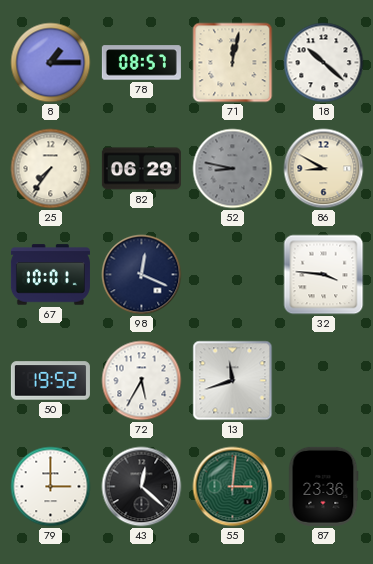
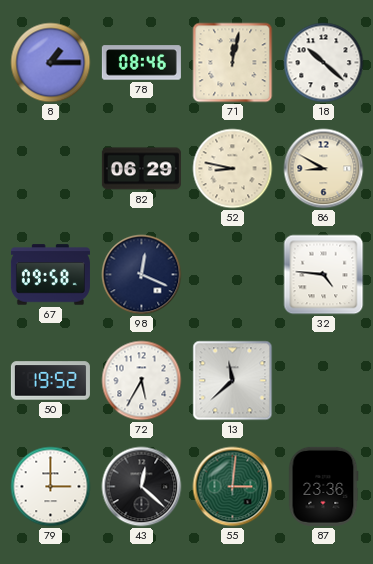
78: 08:57 -> 08:46 (141, 63)
25: 7:36 -> none (51, 169)
52 dial: grey -> cream (233, 169)
67: 10:01 -> 09:58 (50, 275)
32: 3:46 -> 4:46 (324, 275)
13: 11:42 -> 11:38 (233, 381)
